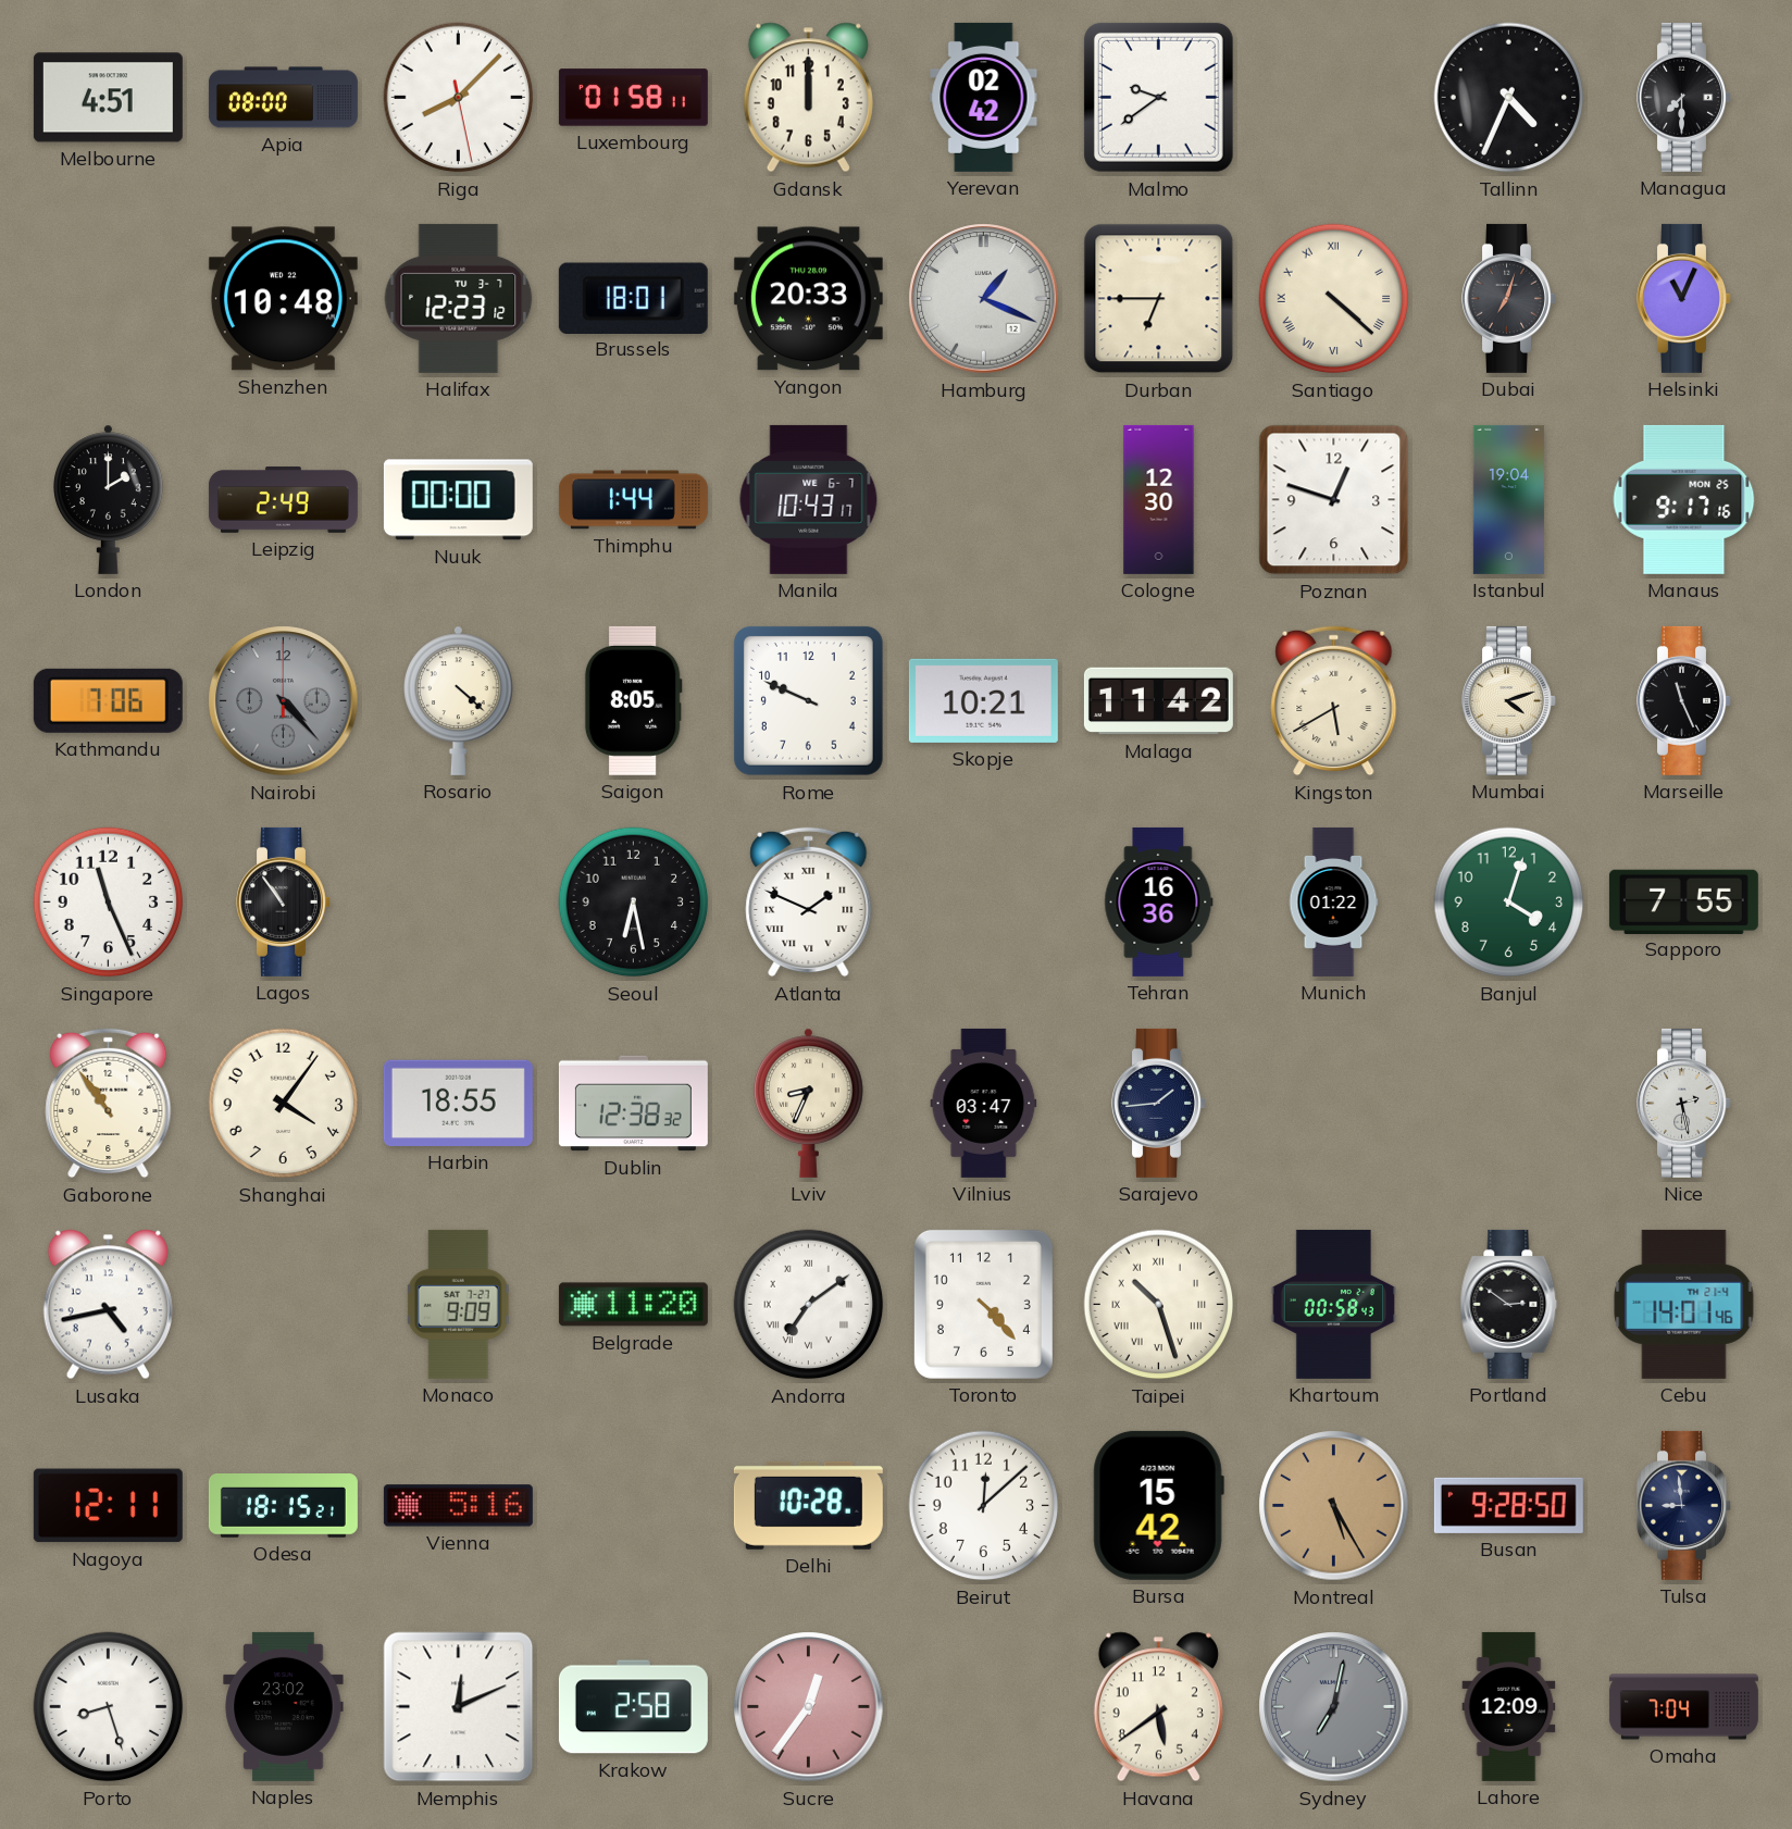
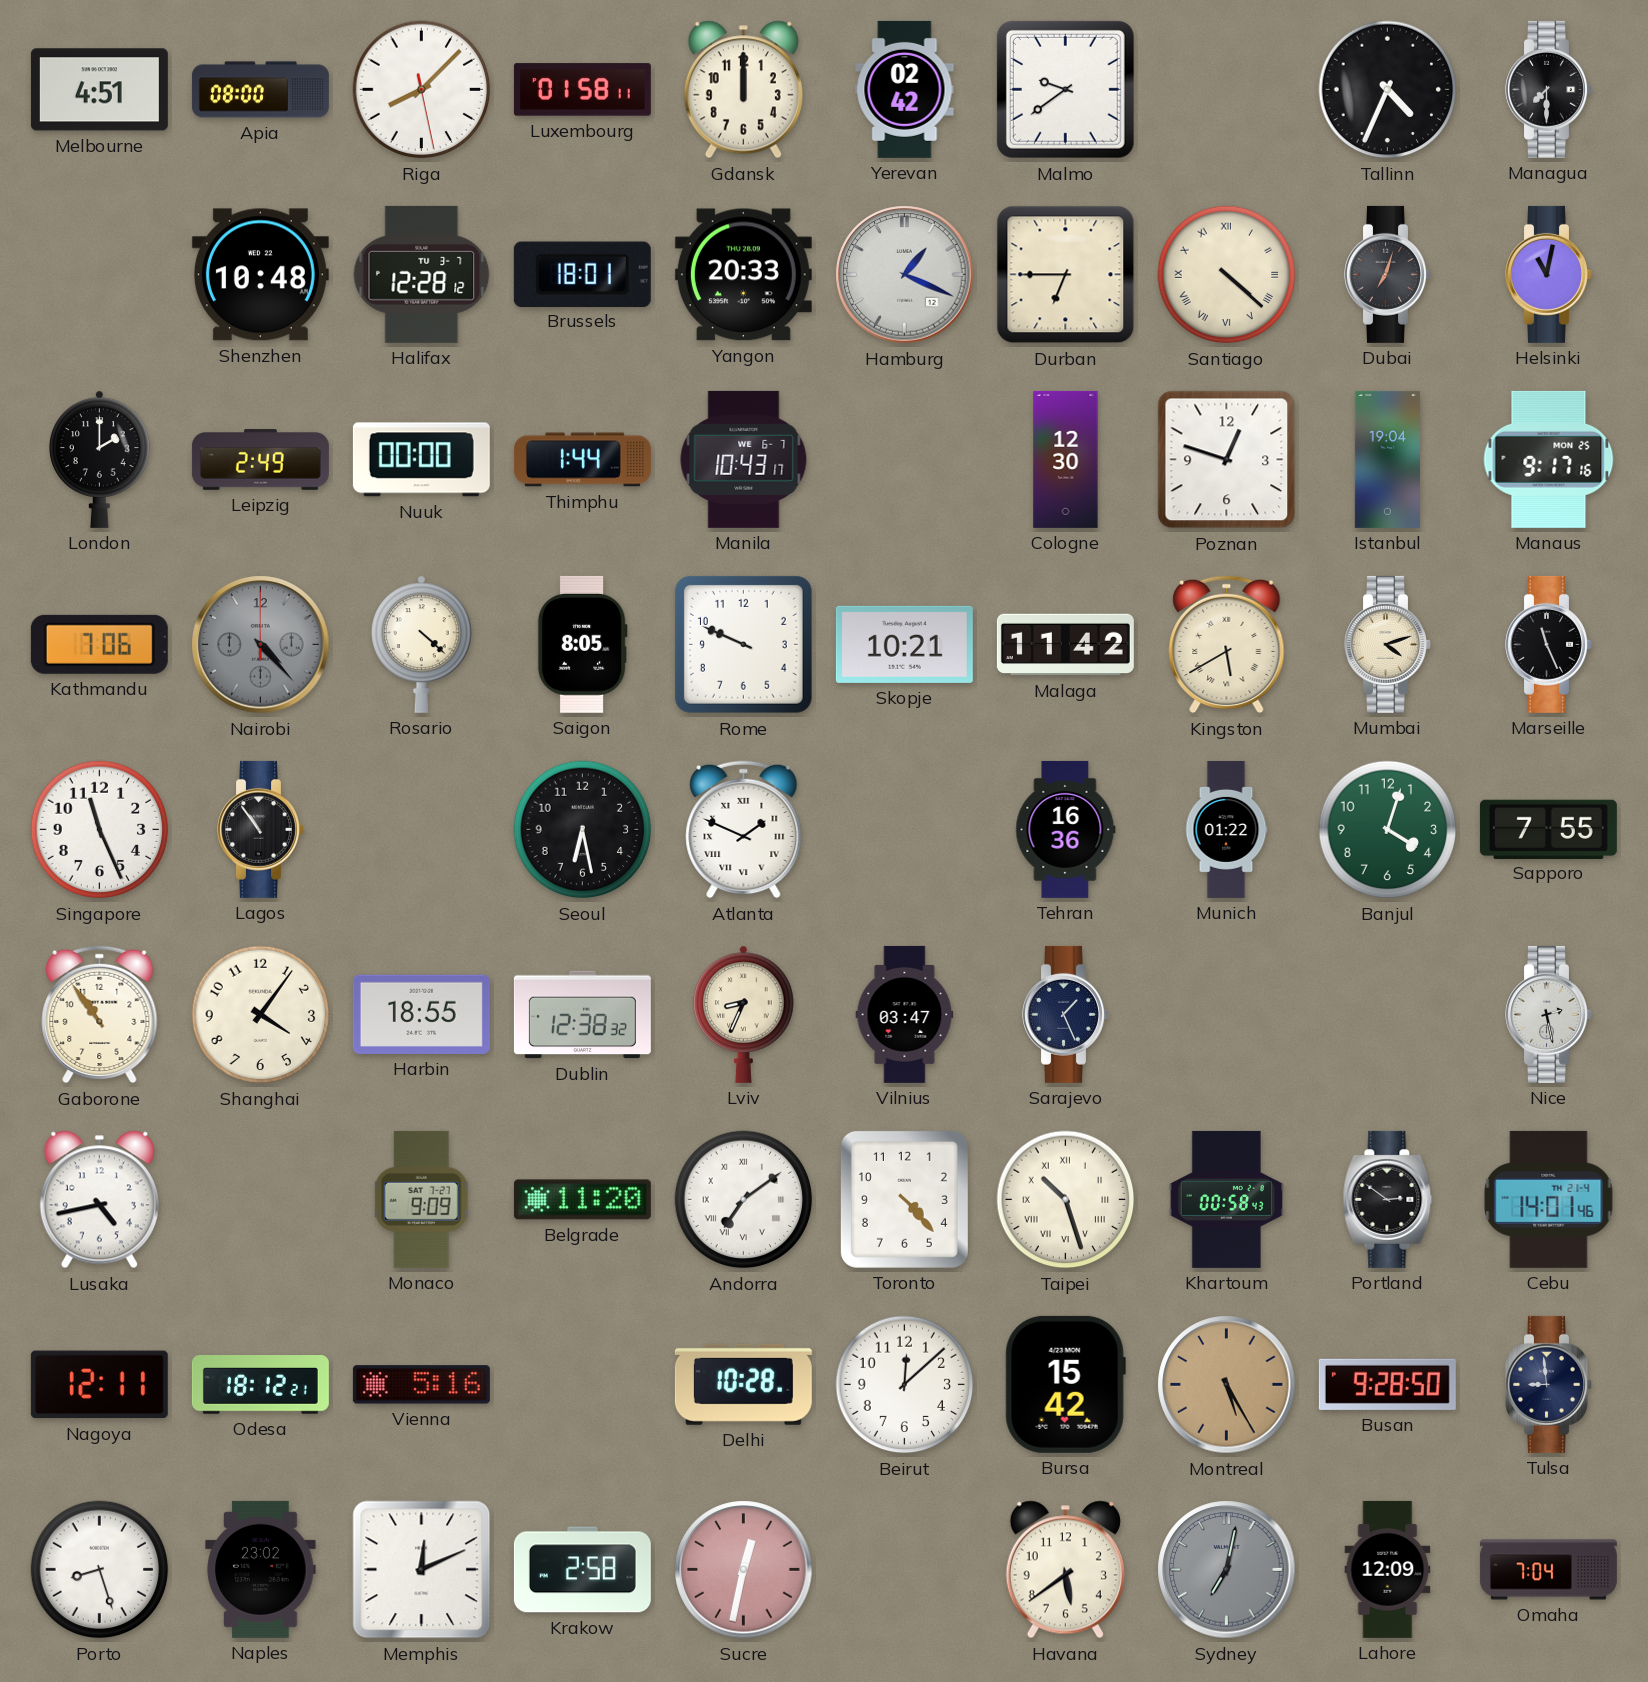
Halifax: 12:23 -> 12:28 (422, 274)
Helsinki: 11:04 -> 11:02 (1549, 274)
Sarajevo: 1:44 -> 1:26 (1066, 1014)
Odesa: 18:15 -> 18:12 (260, 1385)
Sucre: 12:36 -> 12:32 (744, 1570)
